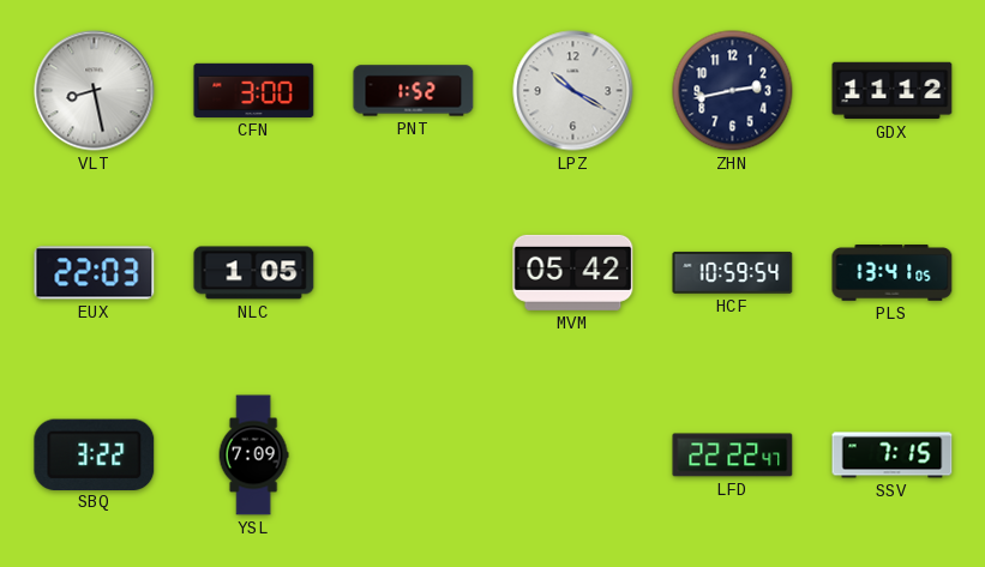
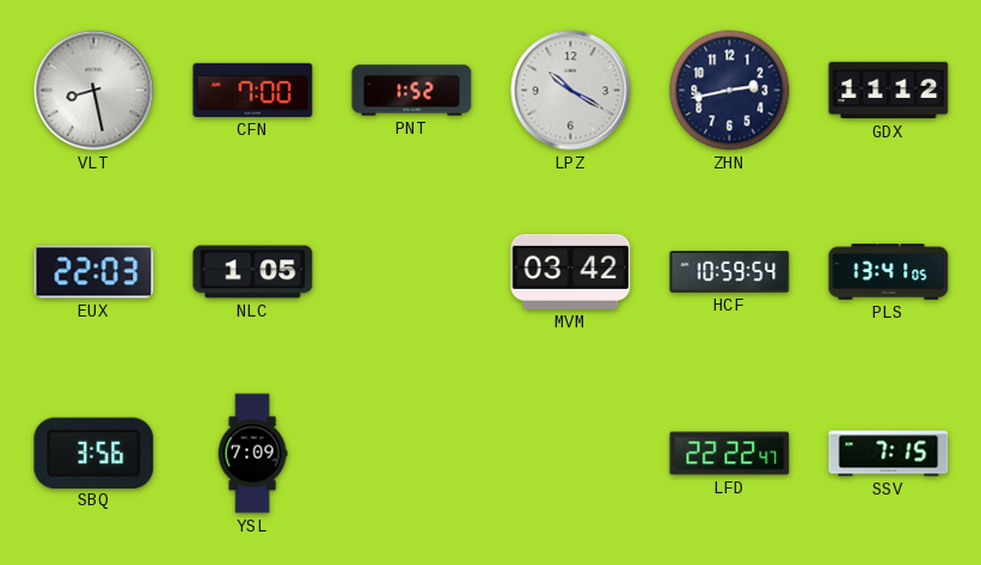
CFN: 3:00 -> 7:00 (253, 90)
MVM: 05:42 -> 03:42 (571, 271)
SBQ: 3:22 -> 3:56 (94, 453)
